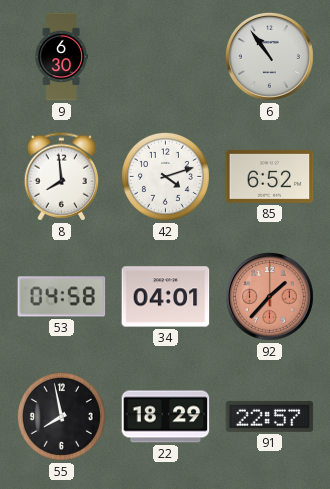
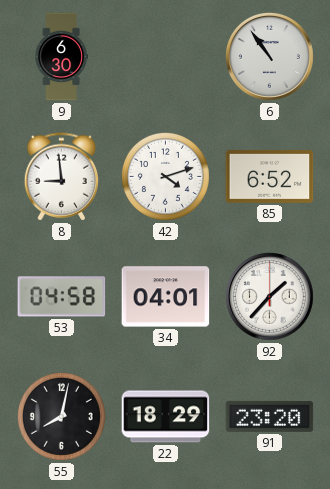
8: 7:59 -> 8:59 (62, 177)
92 dial: salmon -> white (269, 296)
55: 7:58 -> 8:02 (61, 416)
91: 22:57 -> 23:20 (270, 416)
